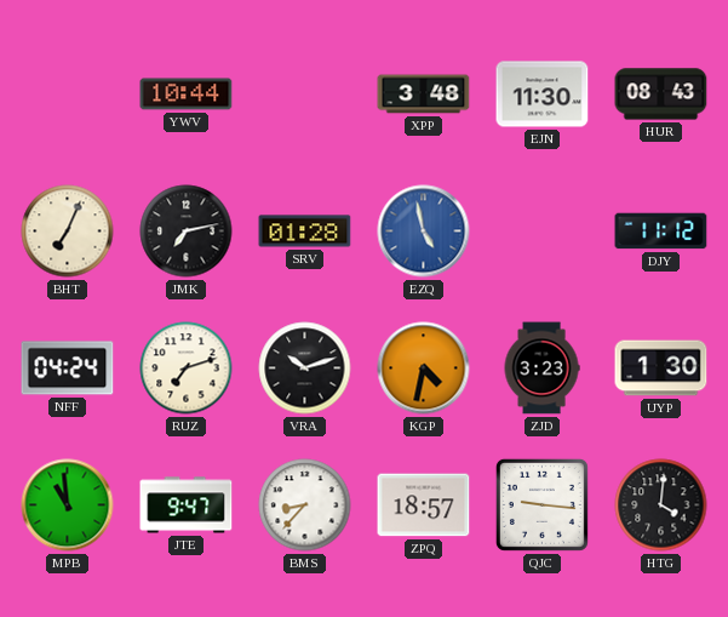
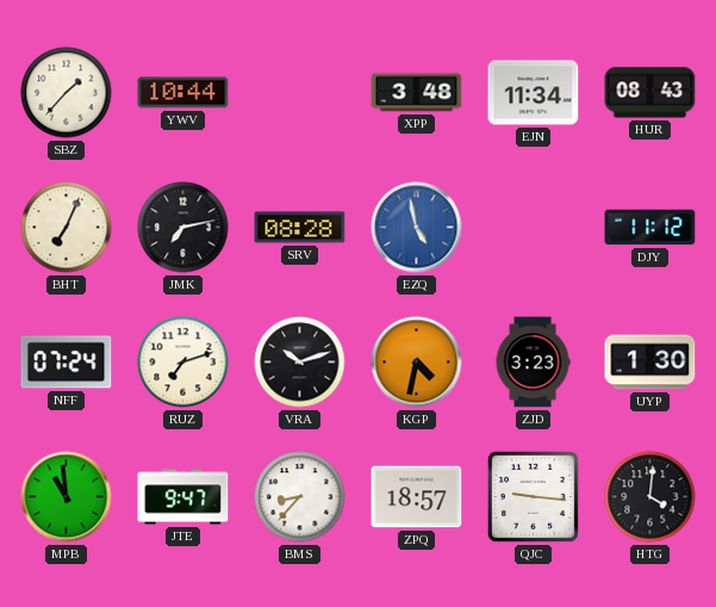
SBZ: none -> 1:37 (67, 93)
EJN: 11:30 -> 11:34 (534, 93)
SRV: 01:28 -> 08:28 (300, 228)
NFF: 04:24 -> 07:24 (67, 363)
